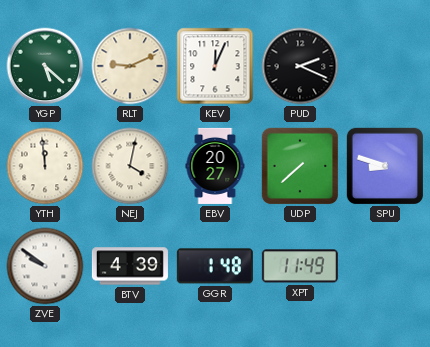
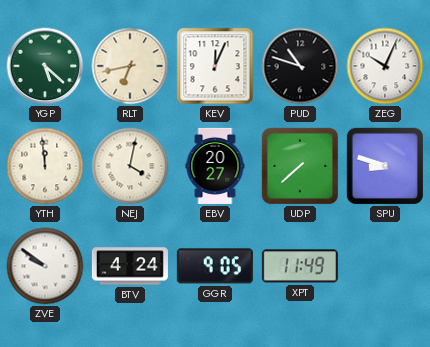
RLT: 9:11 -> 6:43 (130, 66)
PUD: 2:19 -> 10:48 (300, 66)
ZEG: none -> 10:04 (385, 66)
BTV: 4:39 -> 4:24 (130, 266)
GGR: 1:48 -> 9:05 (215, 266)
